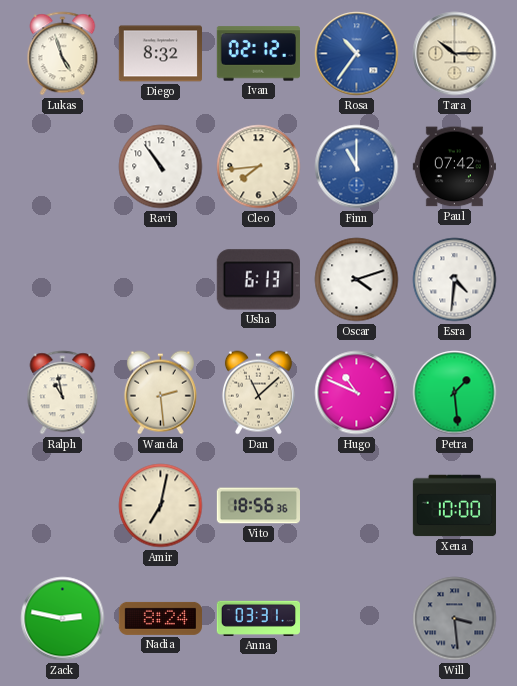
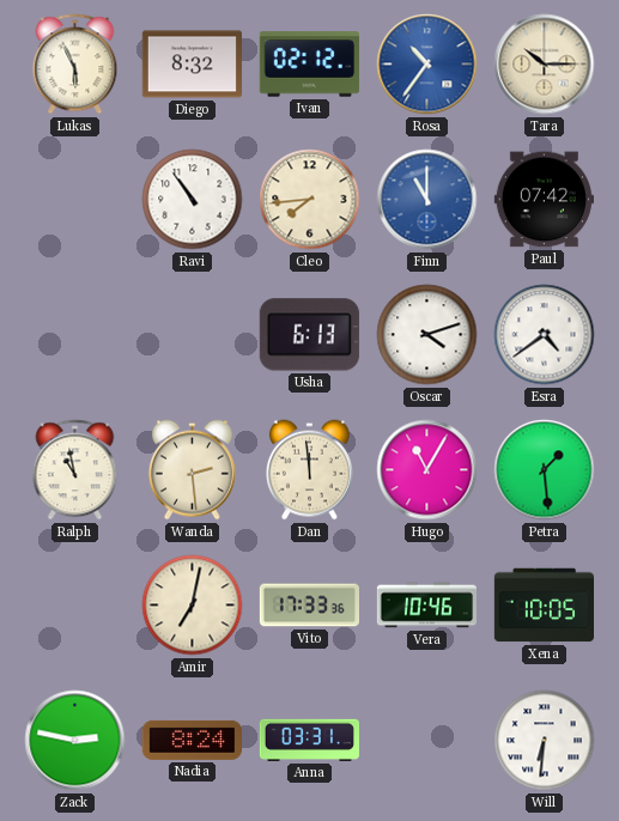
Lukas: 4:57 -> 5:56 (75, 65)
Esra: 4:31 -> 4:39 (545, 335)
Dan: 11:08 -> 11:59 (309, 470)
Hugo: 10:49 -> 11:05 (427, 470)
Vito: 18:56 -> 17:33 (309, 606)
Vera: none -> 10:46 (427, 606)
Xena: 10:00 -> 10:05 (544, 606)
Will: 3:29 -> 6:31 (545, 741)
Will dial: grey -> white (545, 741)
